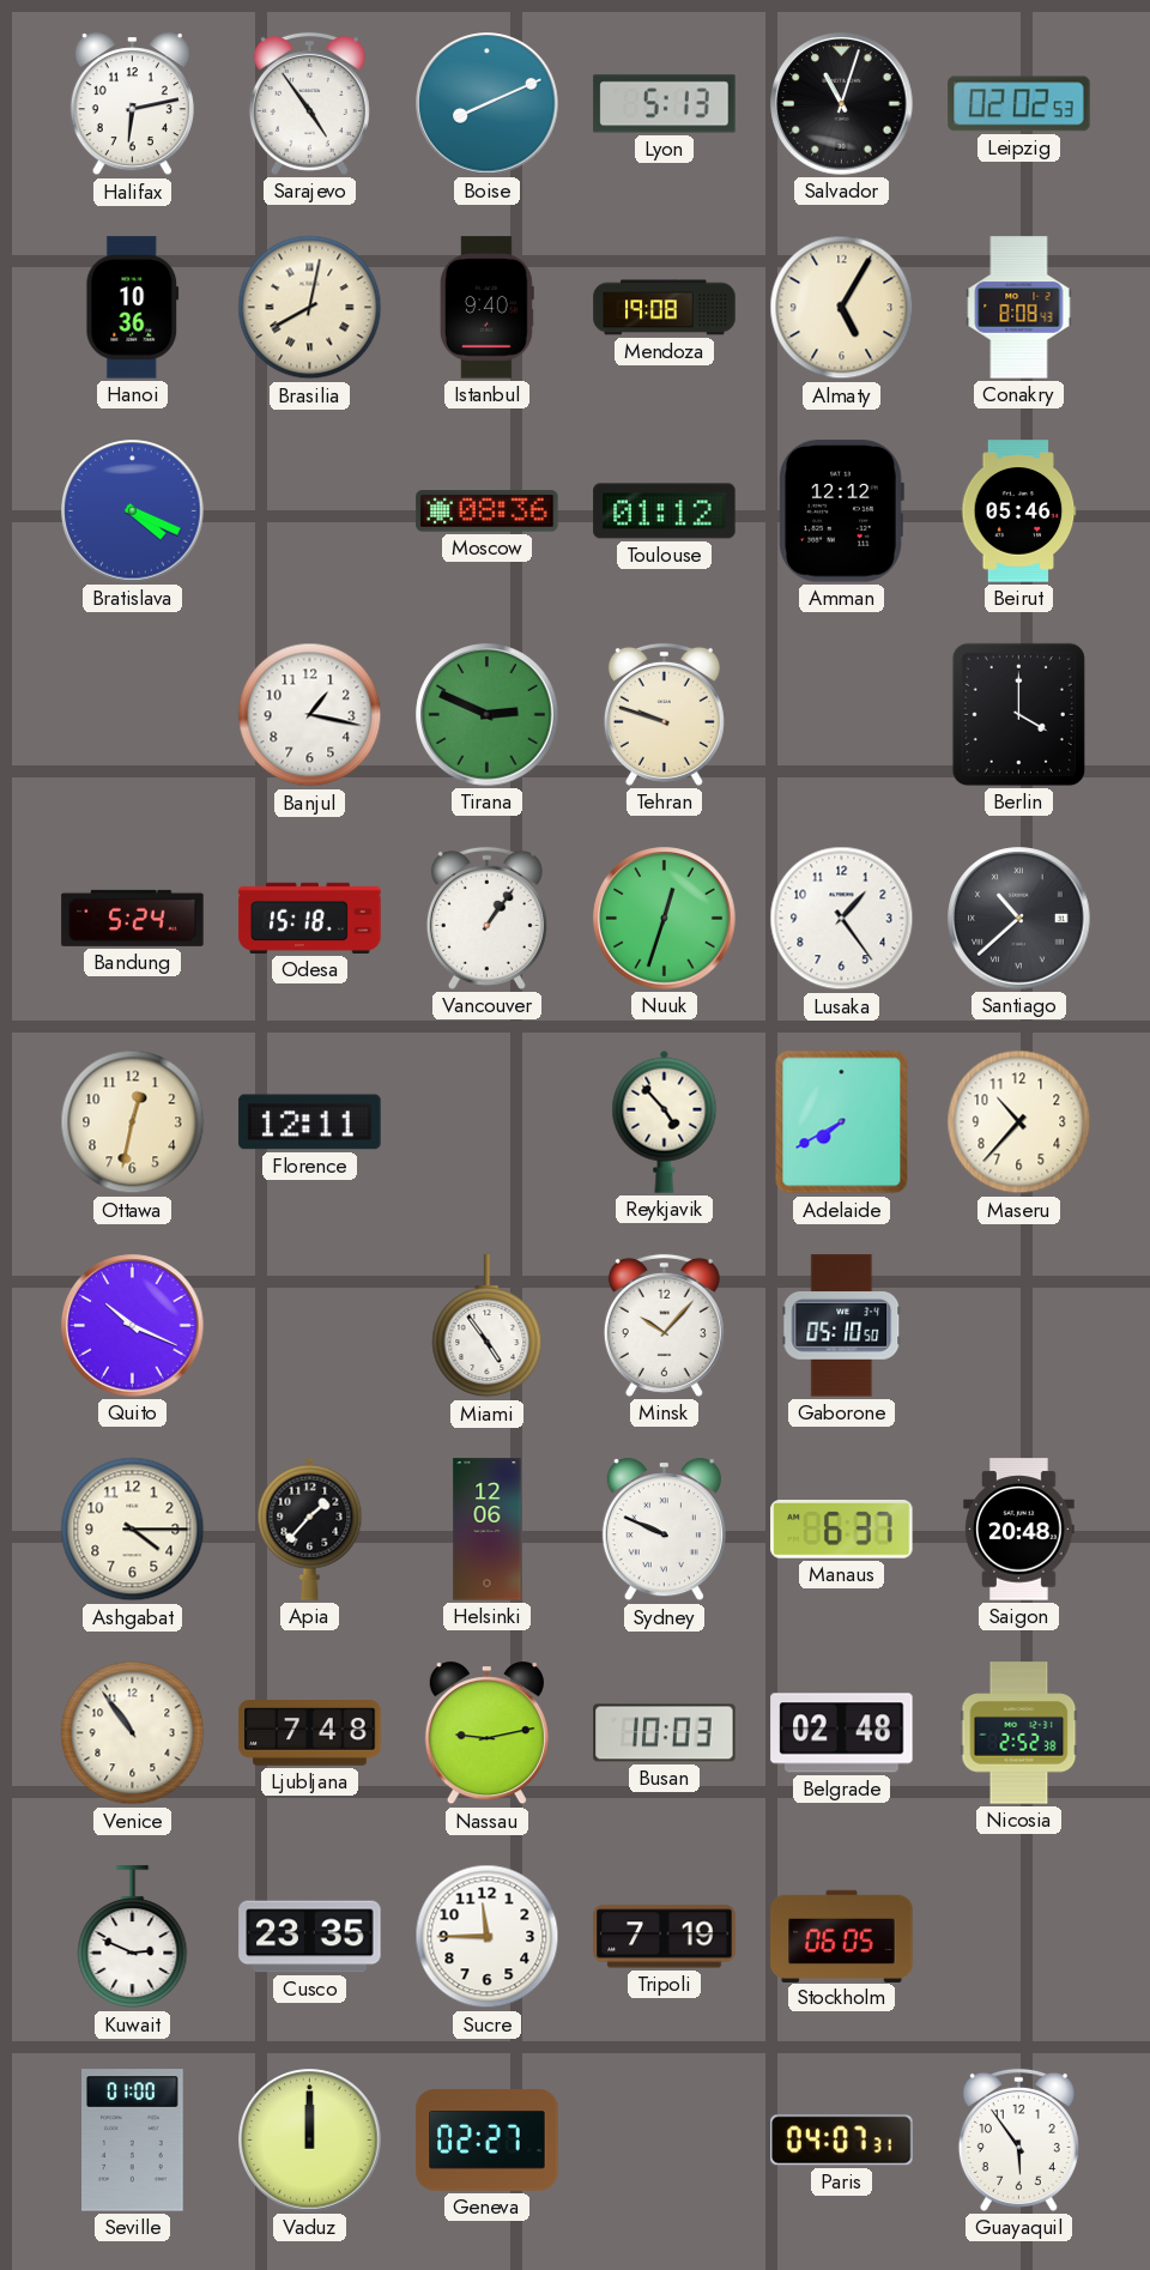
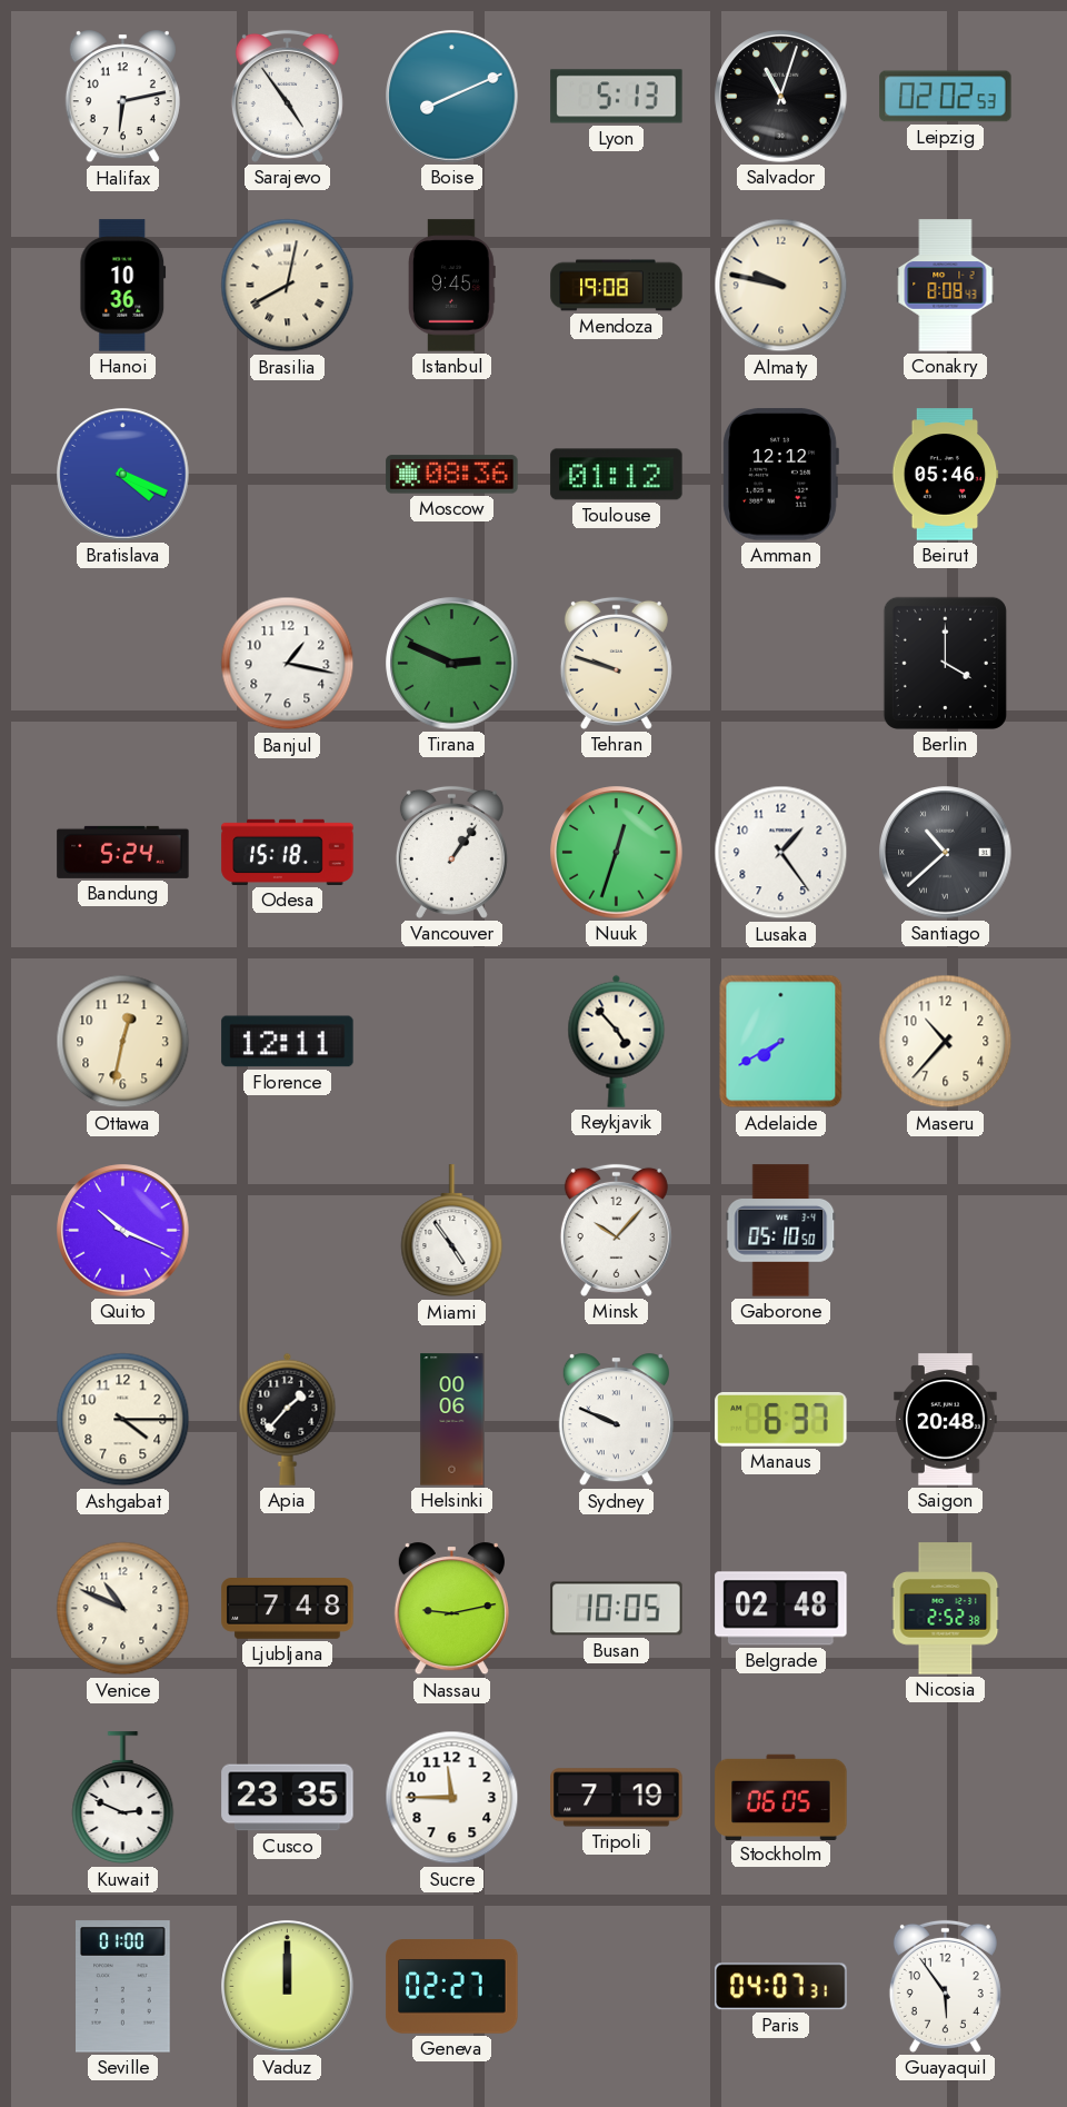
Istanbul: 9:40 -> 9:45 (451, 286)
Almaty: 5:05 -> 9:47 (781, 286)
Helsinki: 12:06 -> 00:06 (452, 1420)
Venice: 10:54 -> 10:49 (123, 1609)
Busan: 10:03 -> 10:05 (617, 1609)
